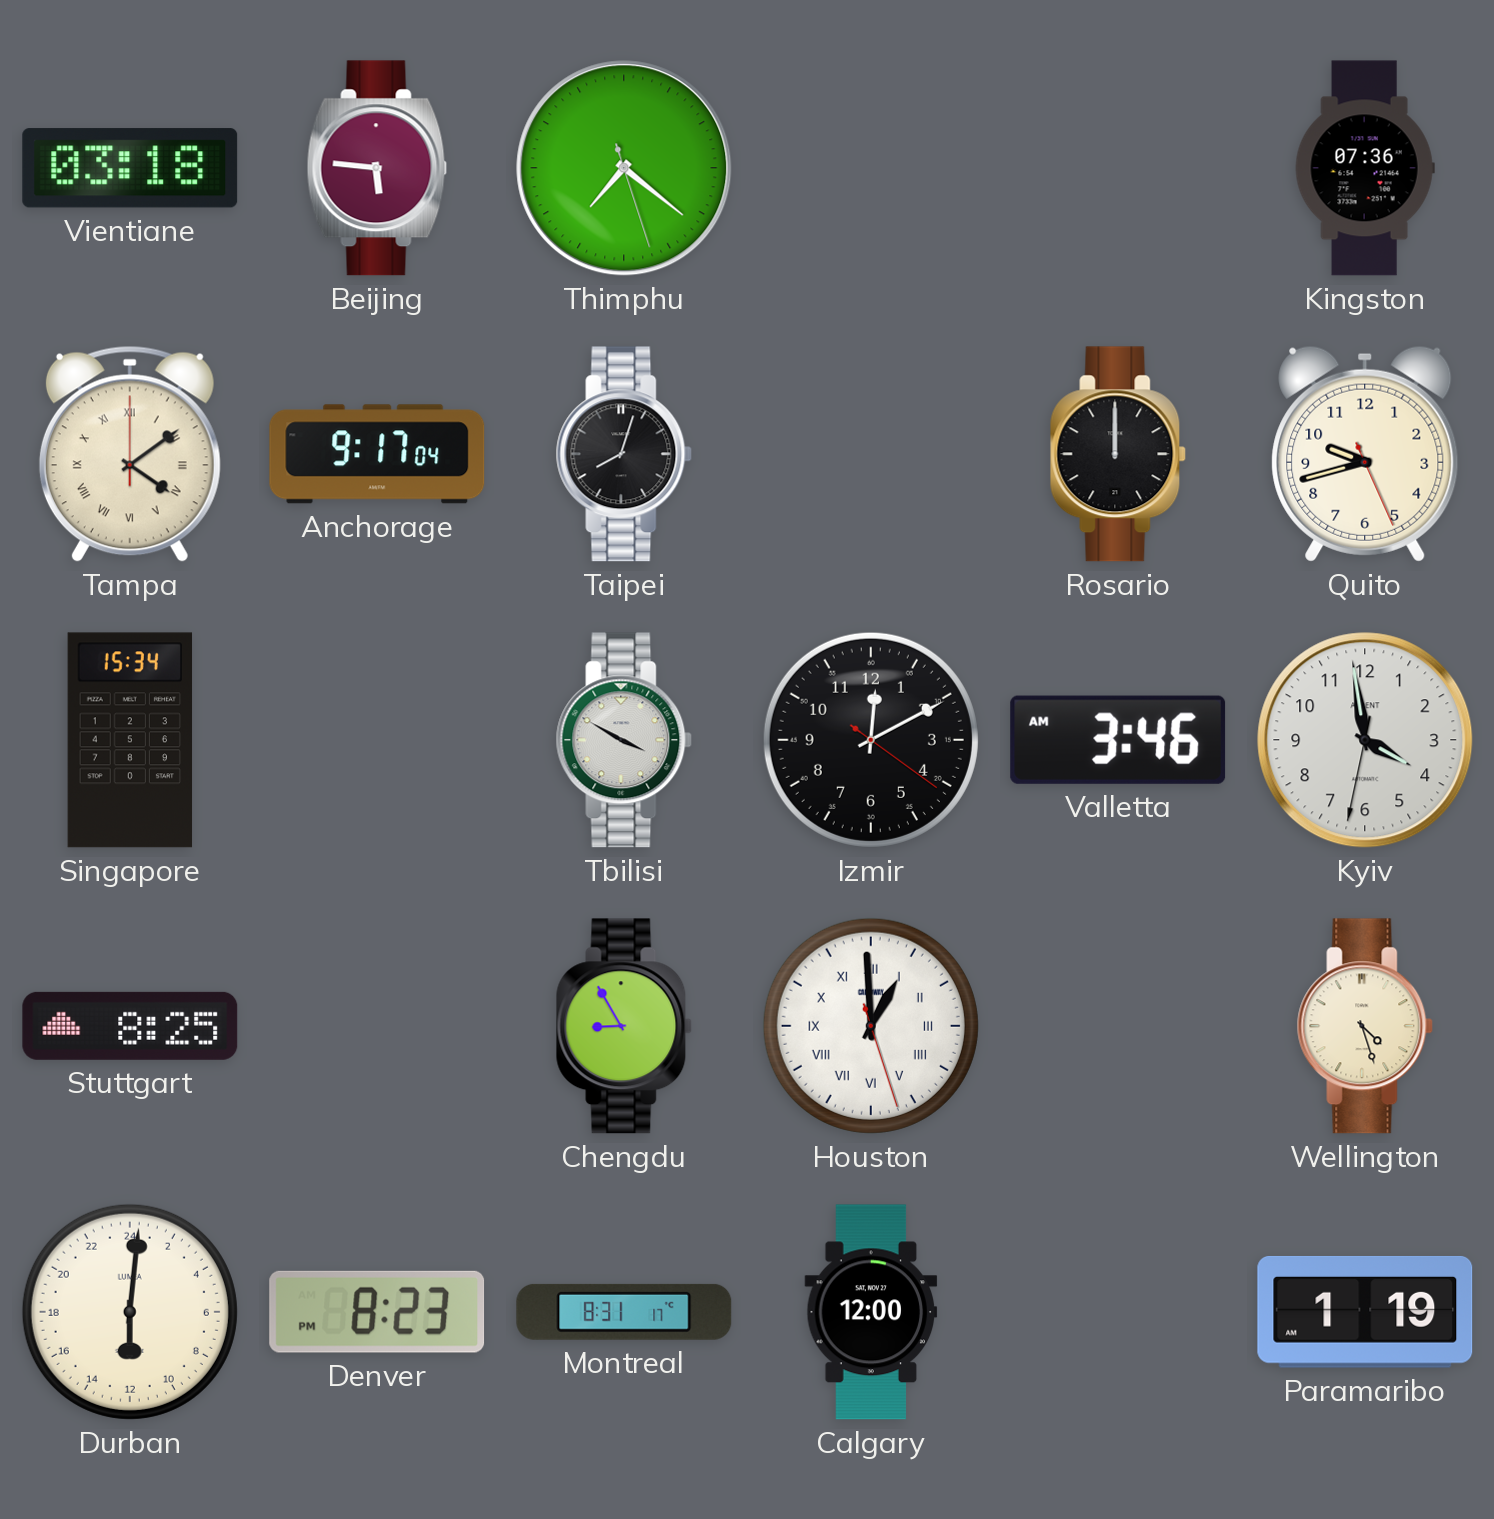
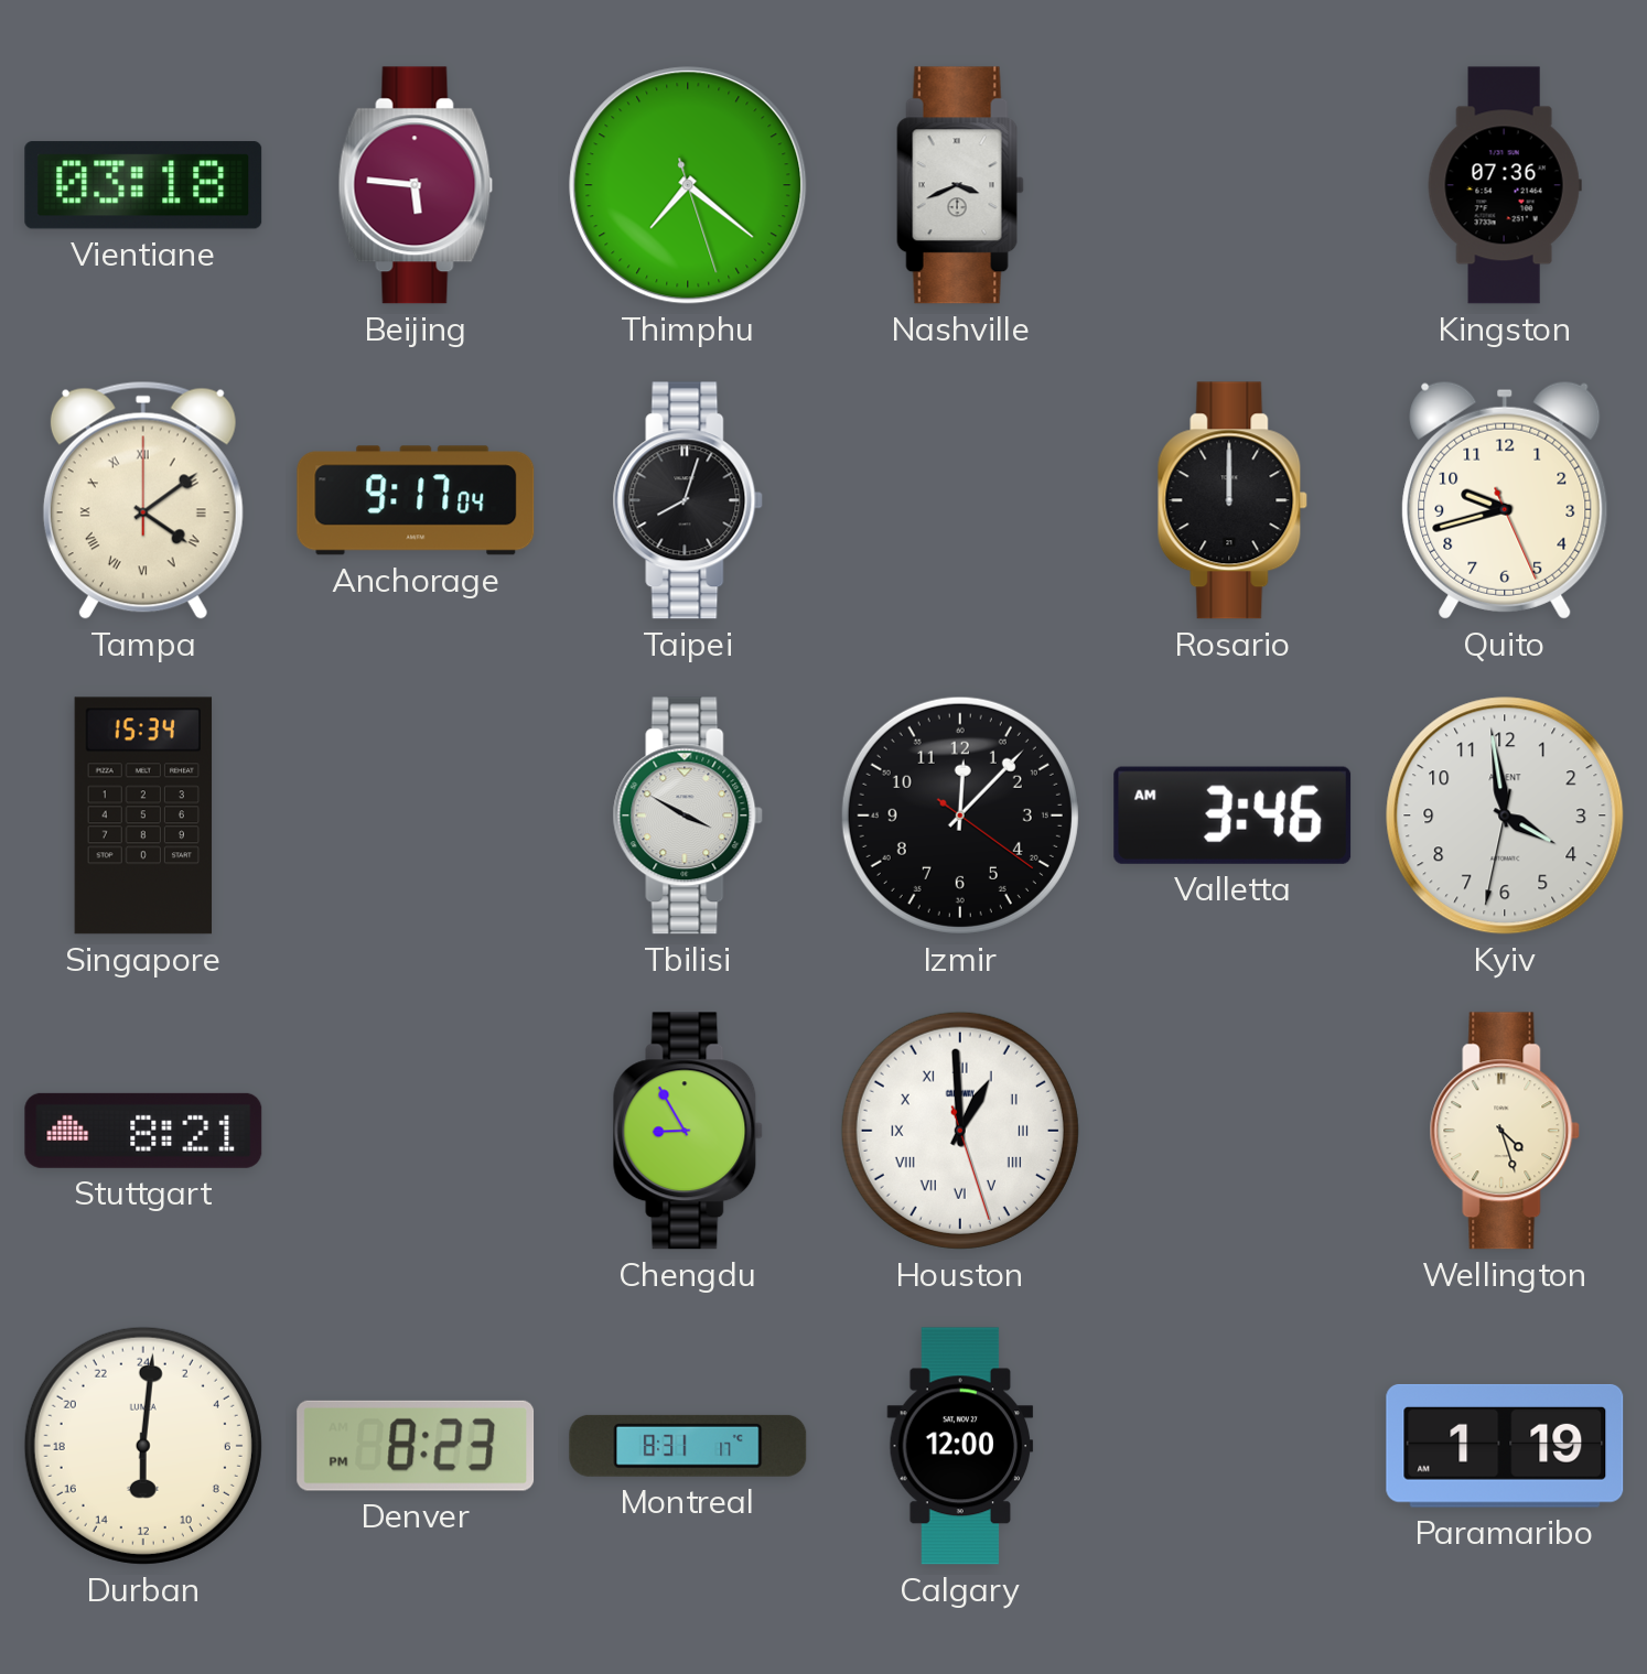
Nashville: none -> 3:41 (960, 185)
Izmir: 12:10 -> 12:07 (960, 816)
Stuttgart: 8:25 -> 8:21 (143, 1131)
